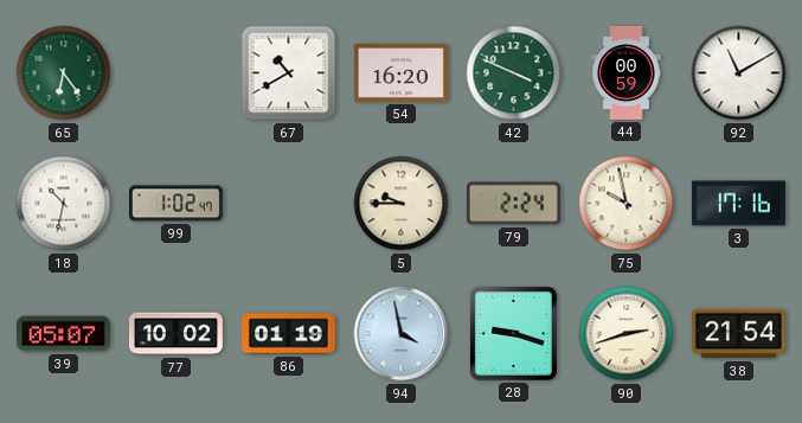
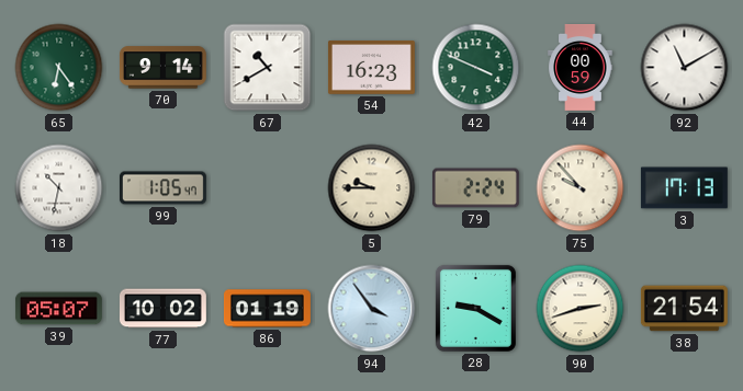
70: none -> 9:14 (162, 68)
54: 16:20 -> 16:23 (371, 67)
99: 1:02 -> 1:05 (162, 188)
75: 9:58 -> 9:53 (581, 188)
3: 17:16 -> 17:13 (684, 188)
94: 3:58 -> 3:54 (372, 309)
28: 9:18 -> 9:20 (475, 308)
